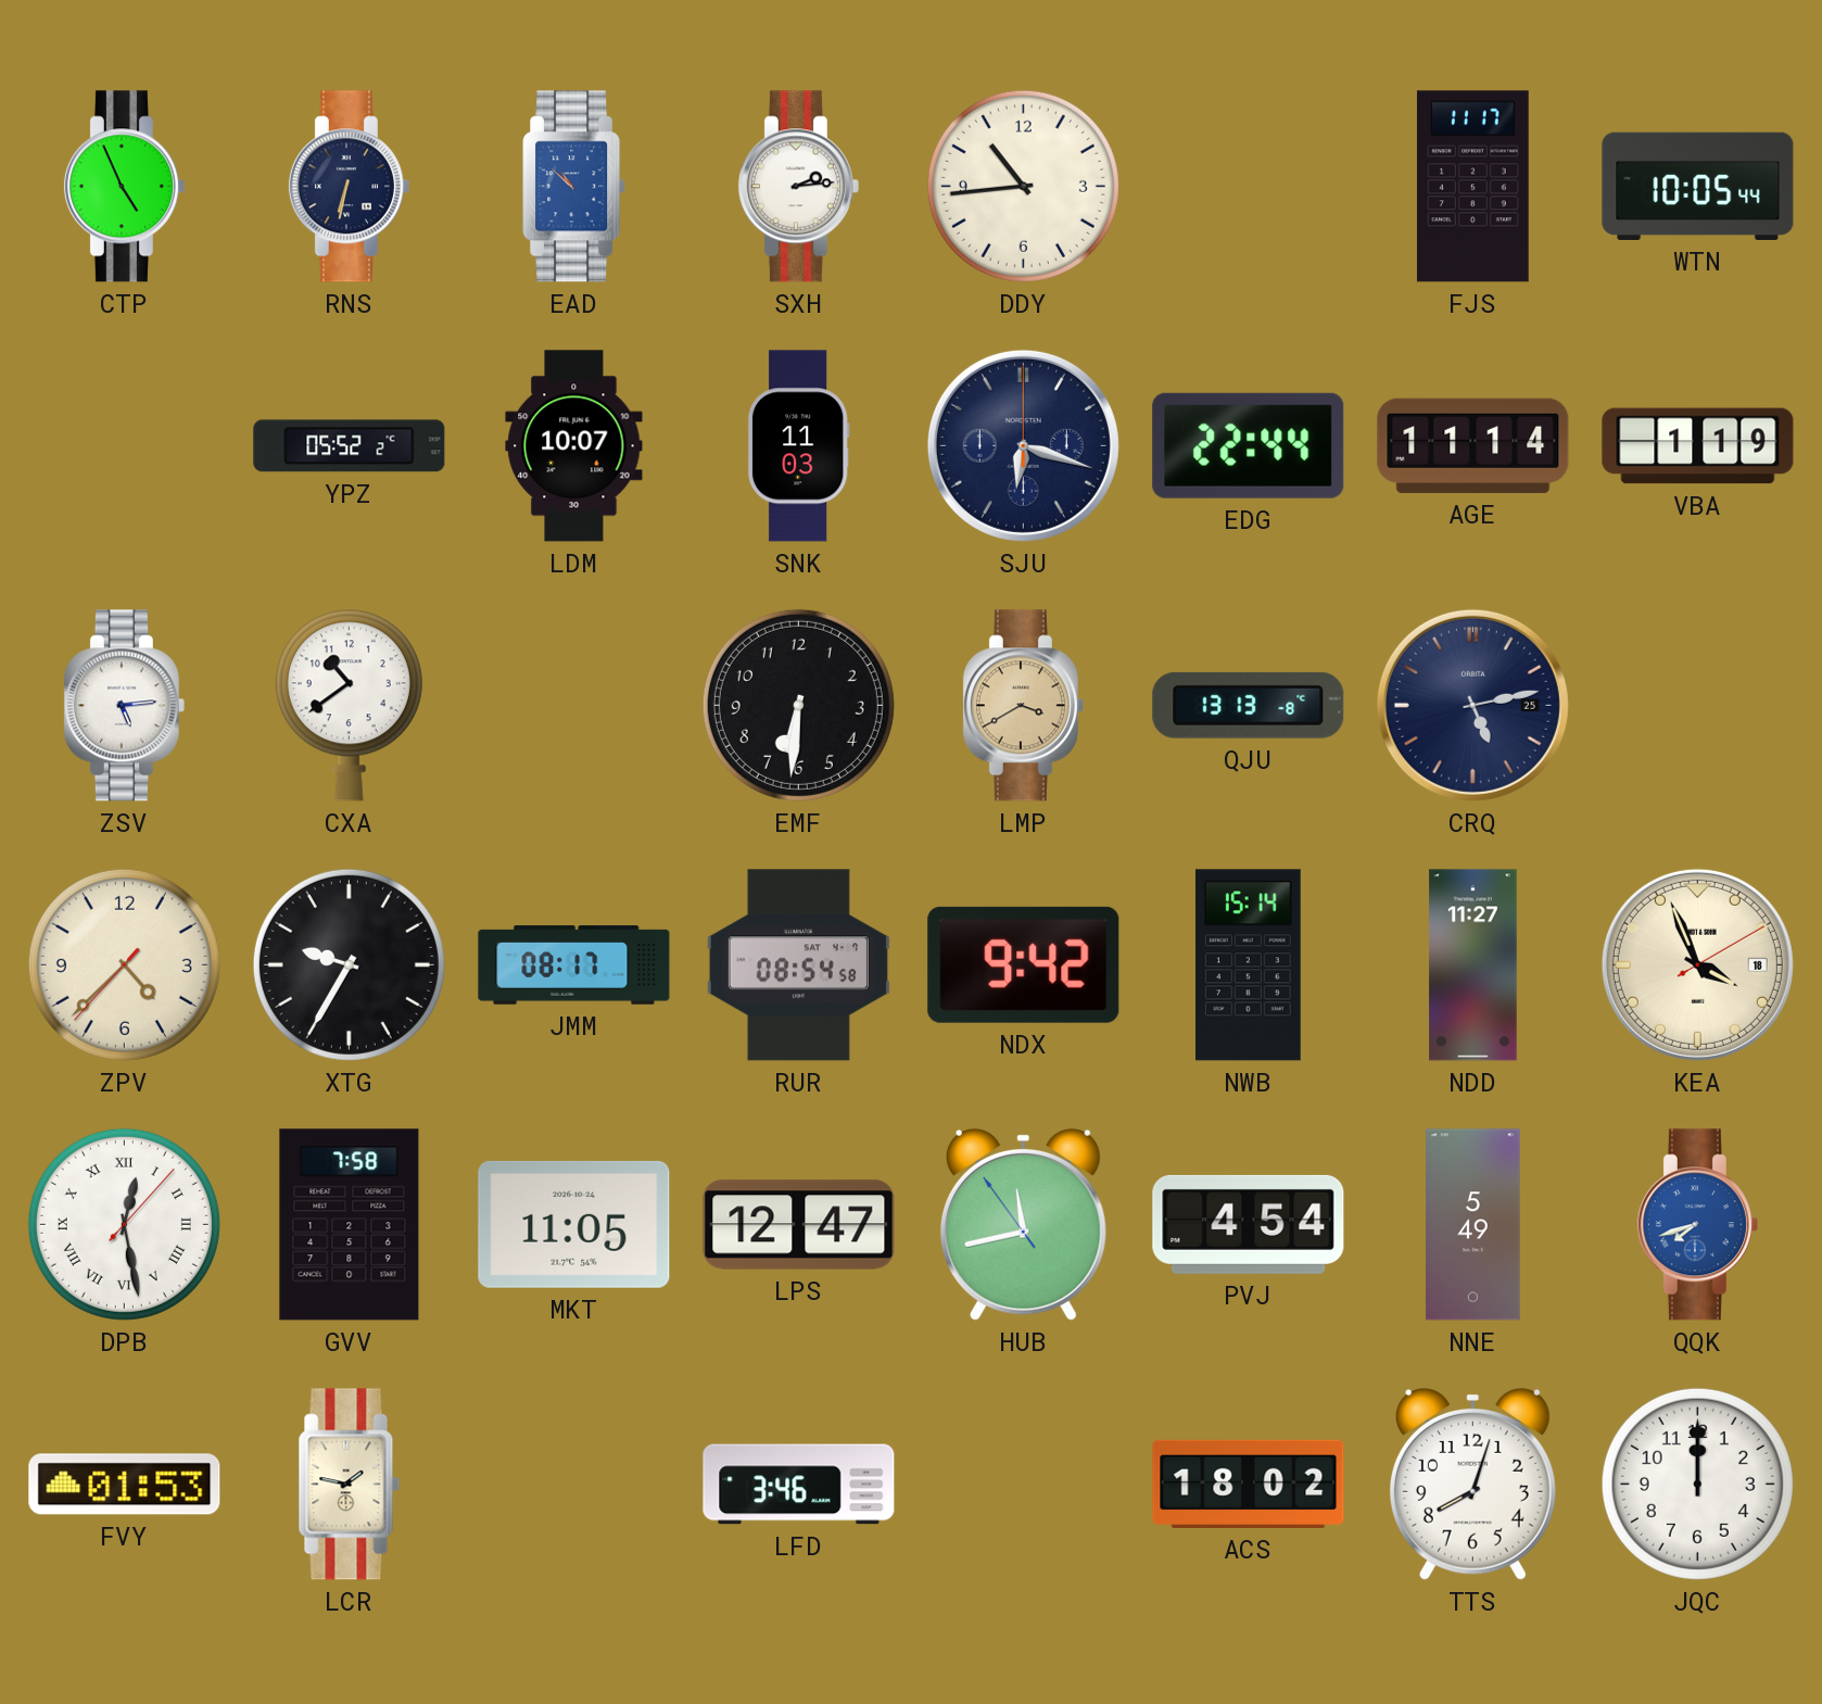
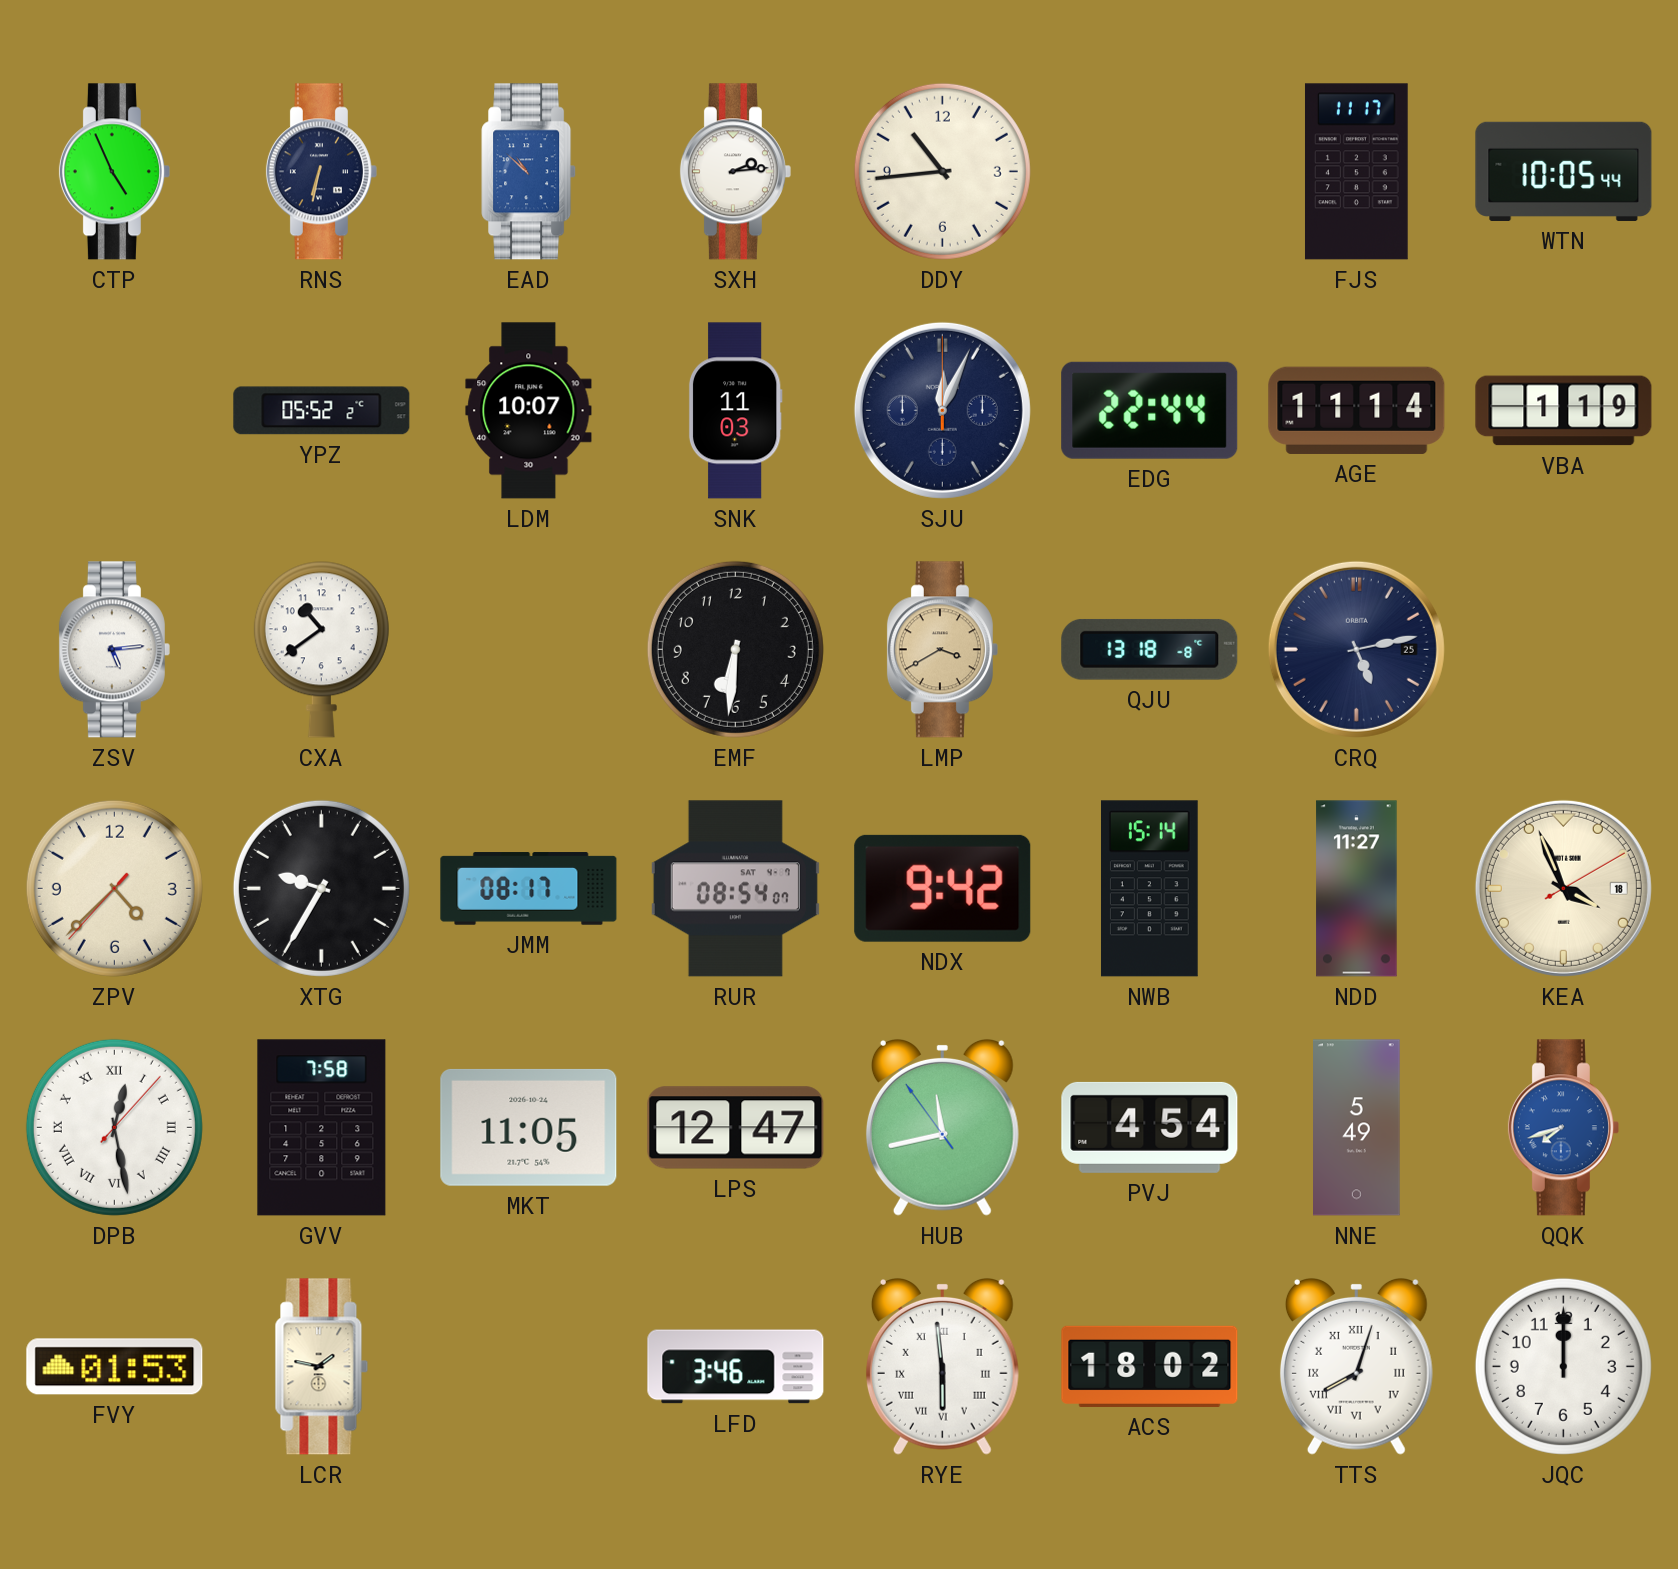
SJU: 6:18 -> 12:04 (942, 410)
QJU: 13:13 -> 13:18 (1150, 649)
RUR: 08:54:58 -> 08:54:07 (735, 889)
RYE: none -> 5:59 (942, 1366)
TTS numerals: Arabic -> Roman (1356, 1366)
